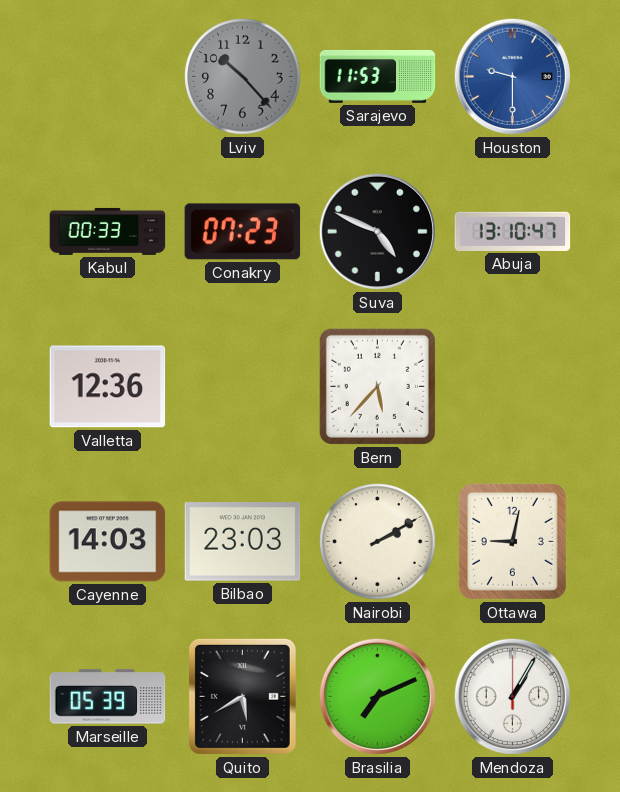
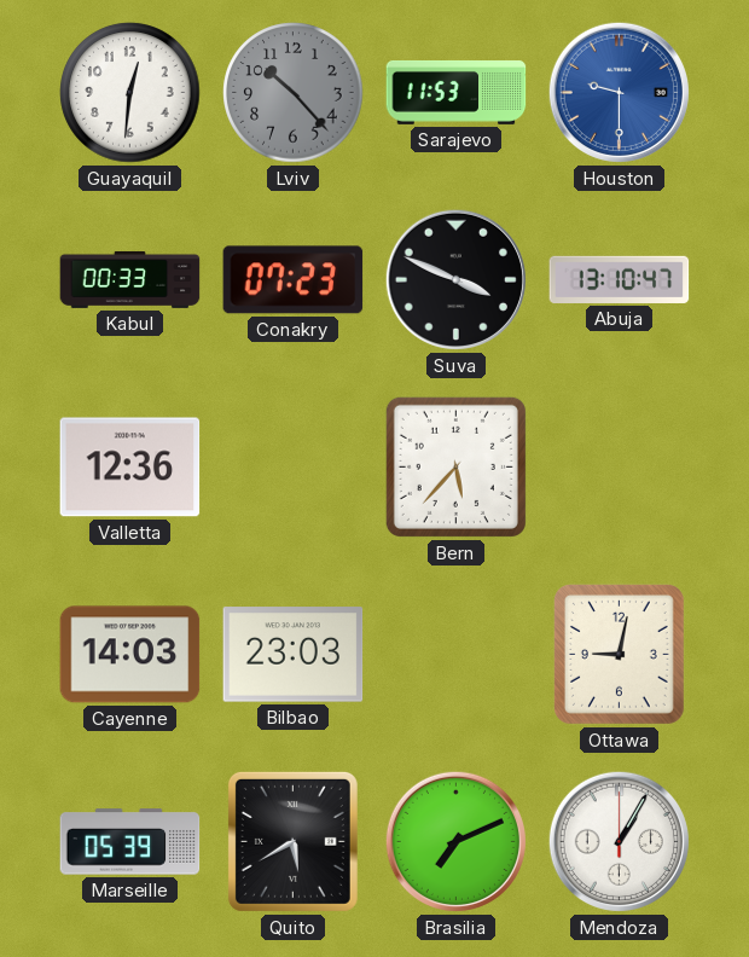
Guayaquil: none -> 12:31 (130, 93)
Suva: 4:49 -> 3:49 (455, 279)
Nairobi: 2:10 -> none (378, 542)
